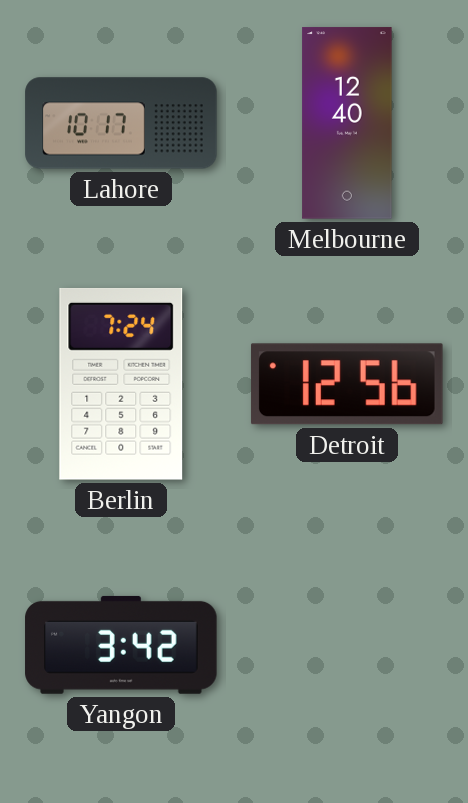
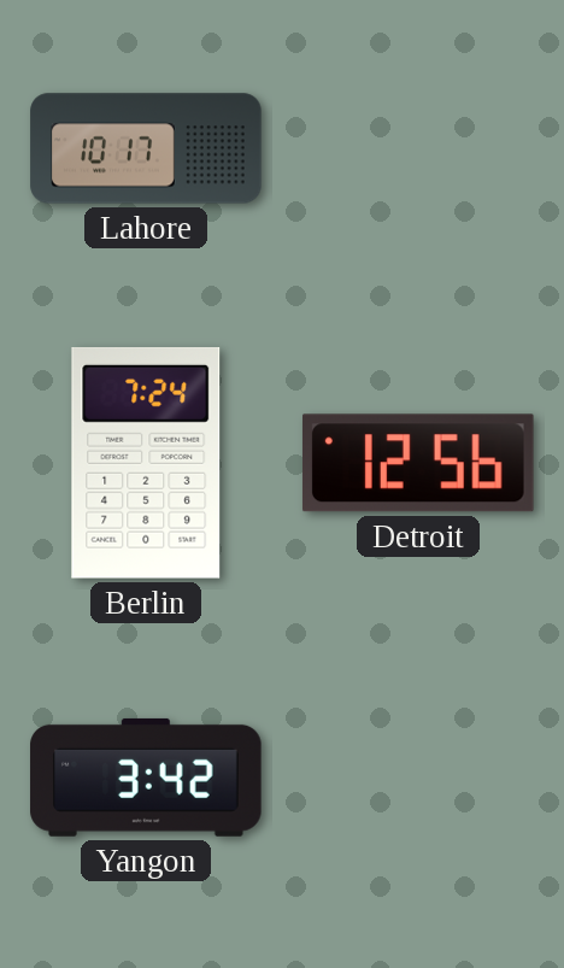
Melbourne: 12:40 -> none (347, 123)
